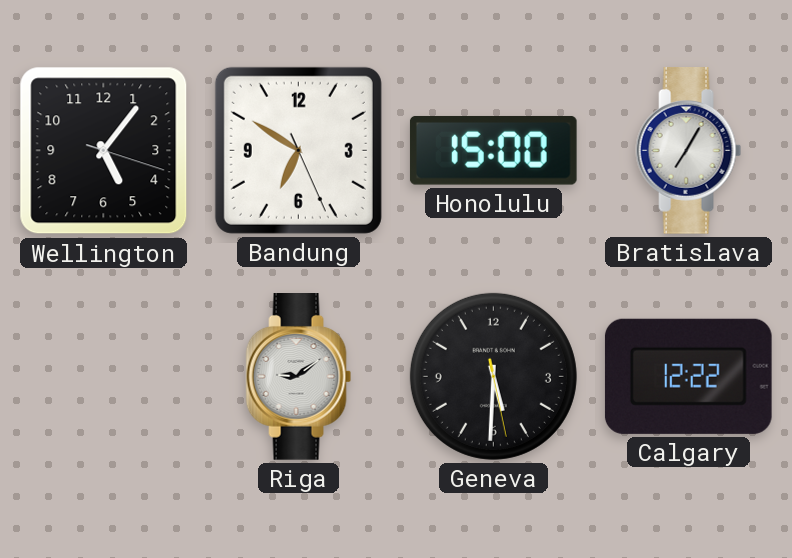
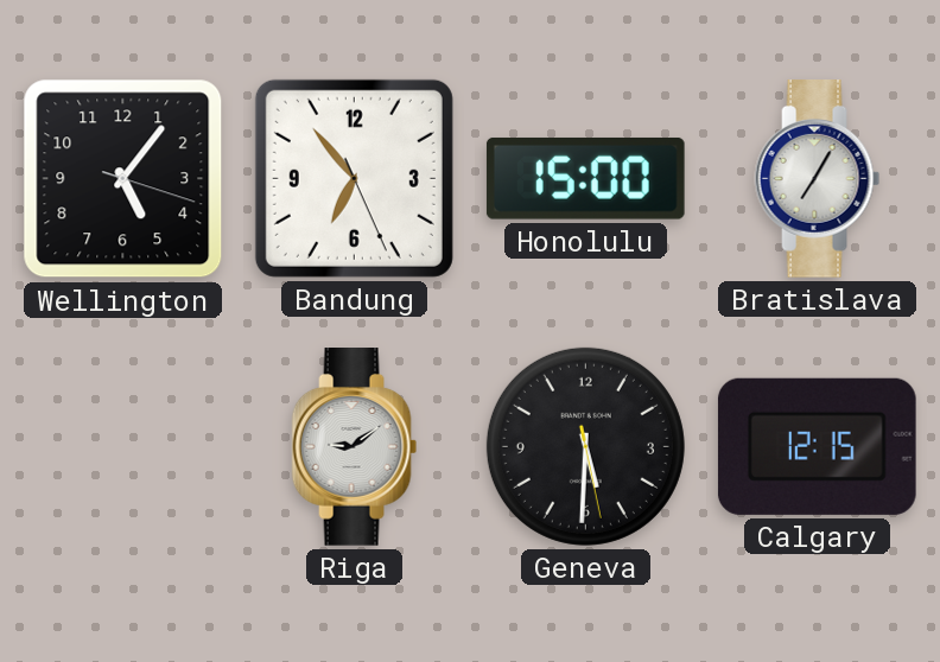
Bandung: 6:50 -> 6:53 (354, 178)
Calgary: 12:22 -> 12:15 (817, 446)
